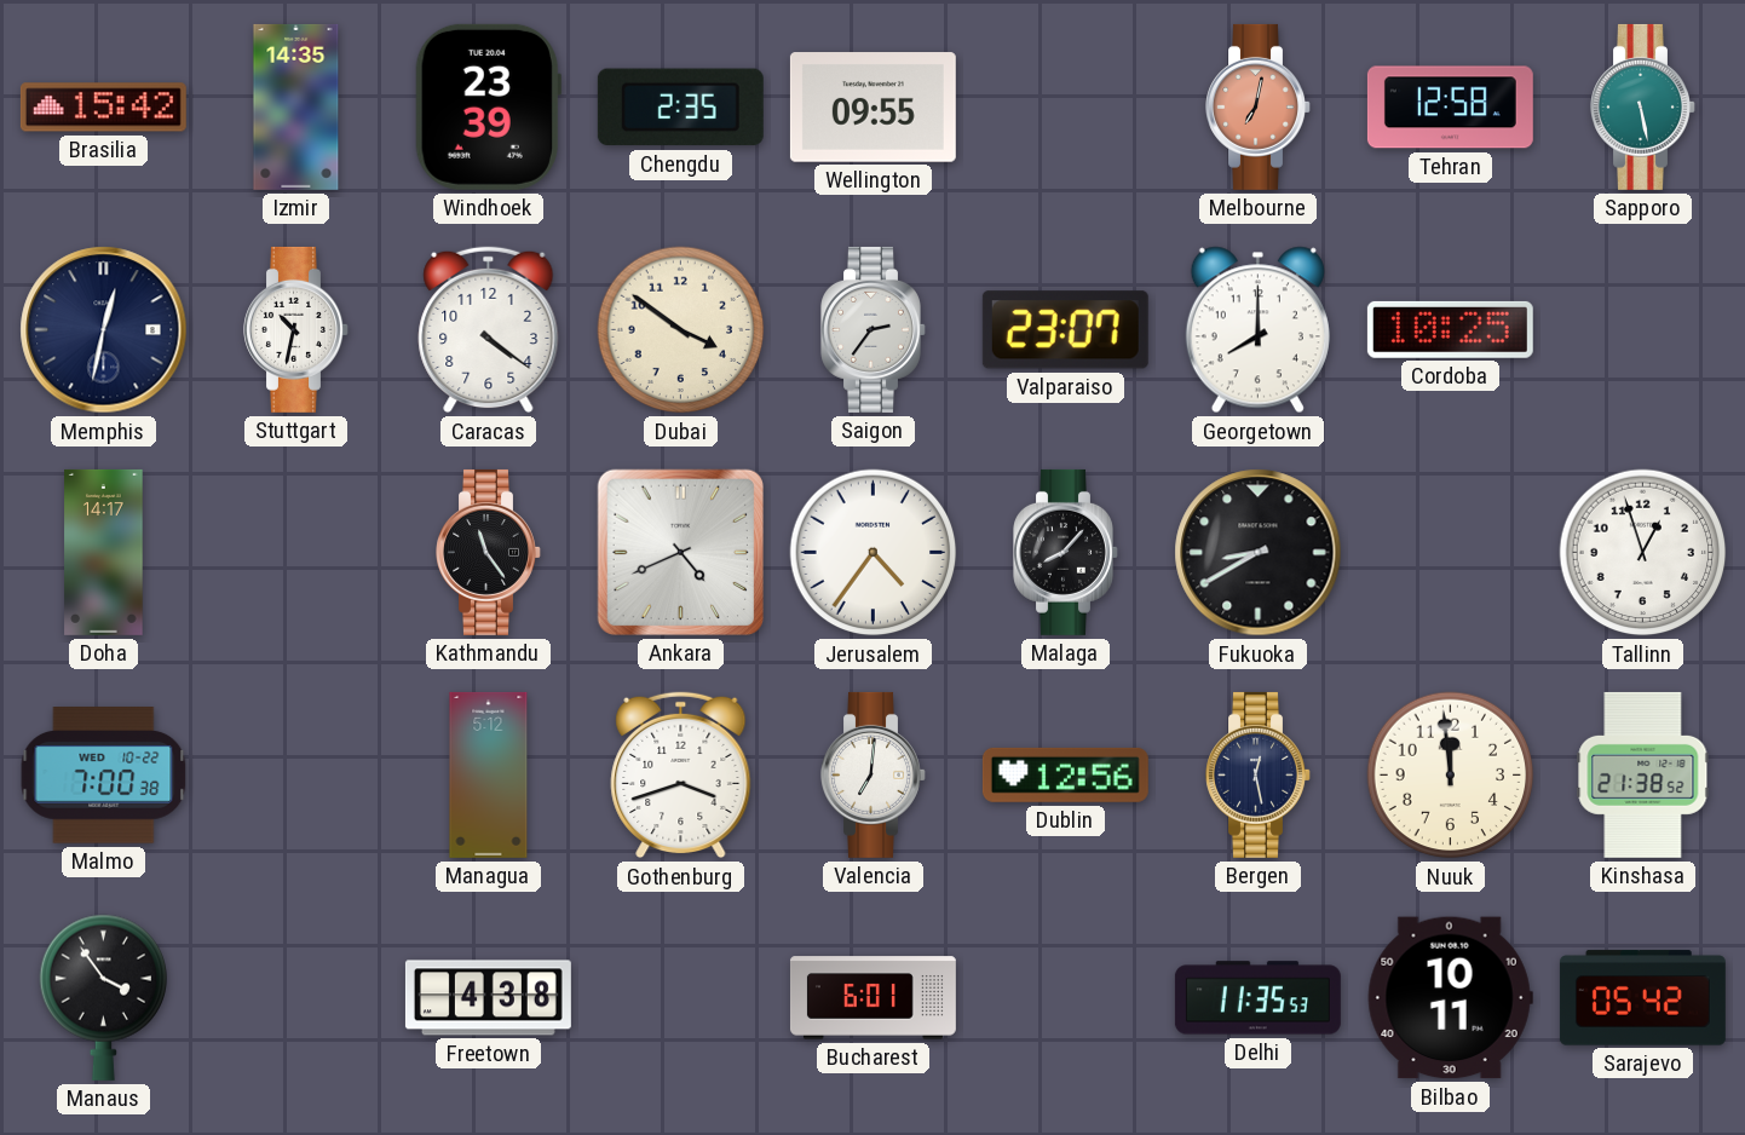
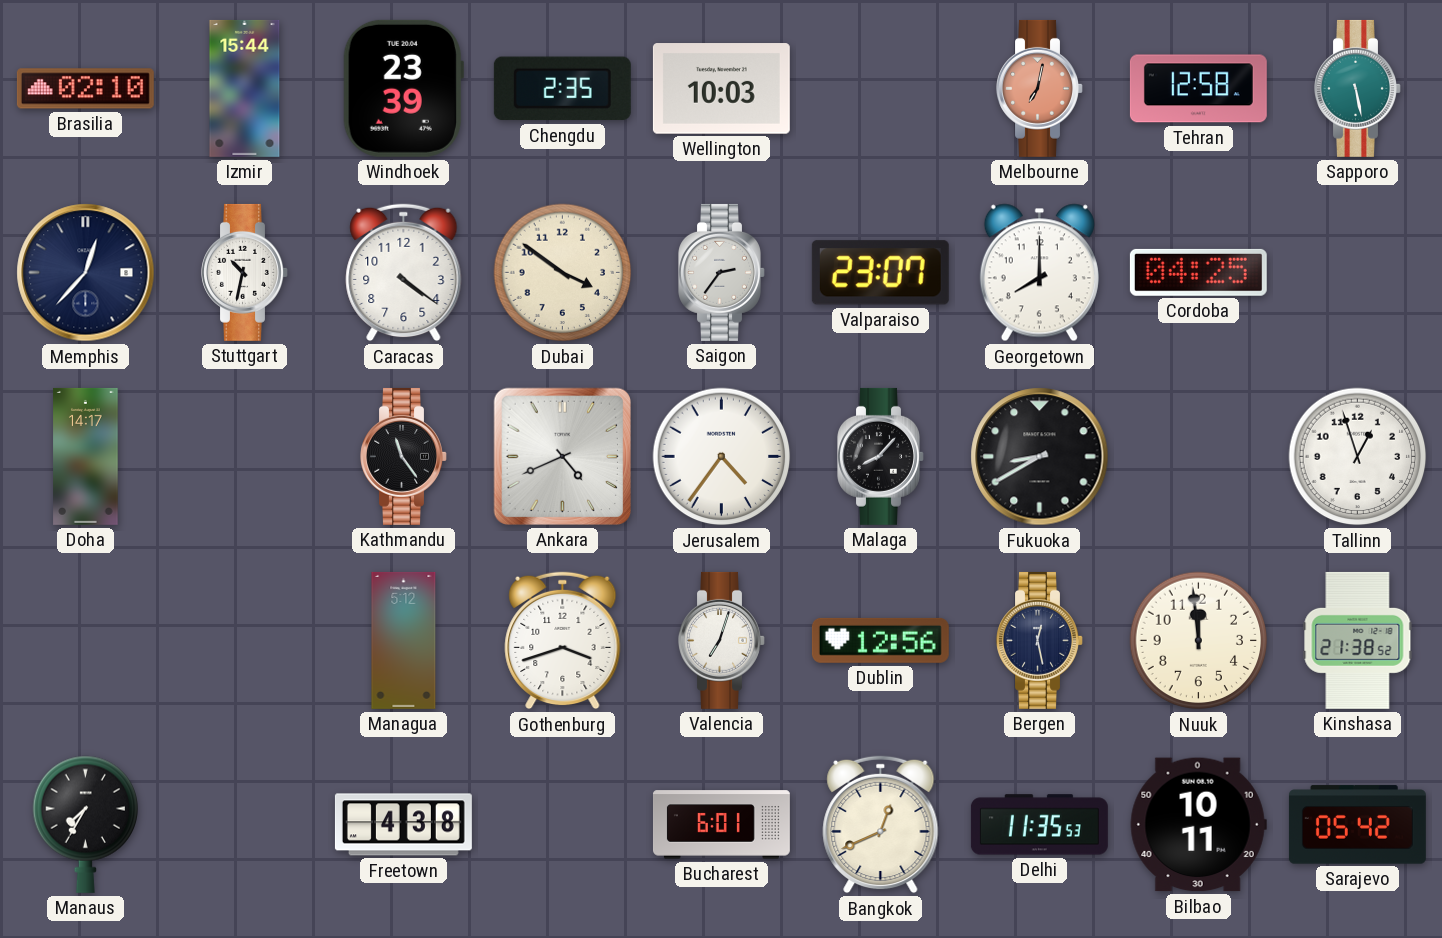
Brasilia: 15:42 -> 02:10 (85, 89)
Izmir: 14:35 -> 15:44 (245, 88)
Wellington: 09:55 -> 10:03 (721, 89)
Memphis: 12:32 -> 12:37 (86, 273)
Cordoba: 10:25 -> 04:25 (1198, 272)
Malmo: 7:00 -> none (104, 776)
Valencia: 7:01 -> 7:03 (722, 640)
Manaus: 3:54 -> 7:35 (85, 824)
Bangkok: none -> 12:41 (881, 825)
